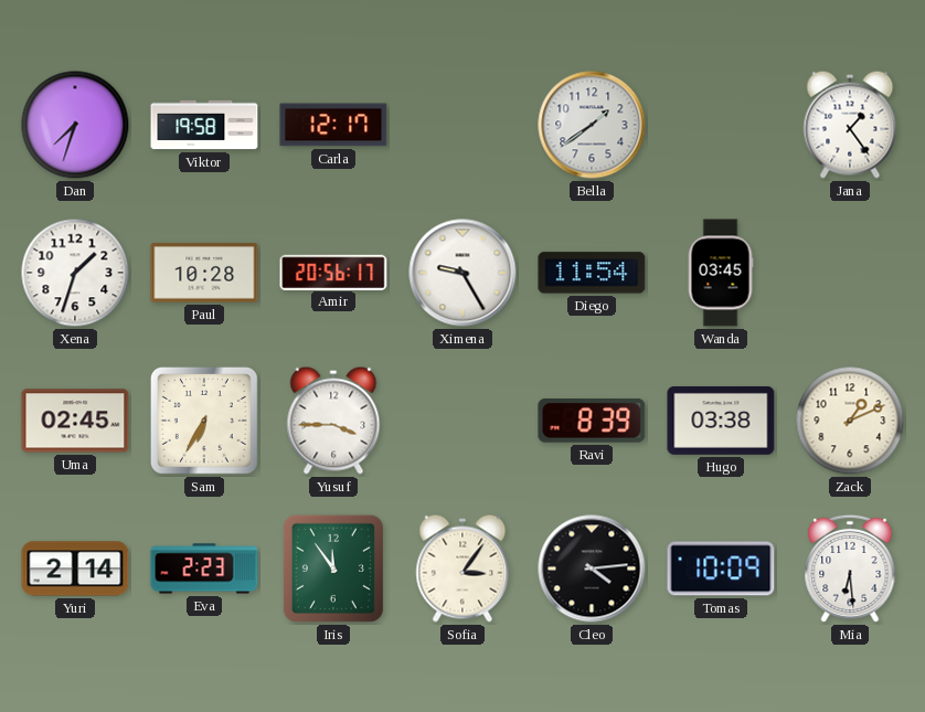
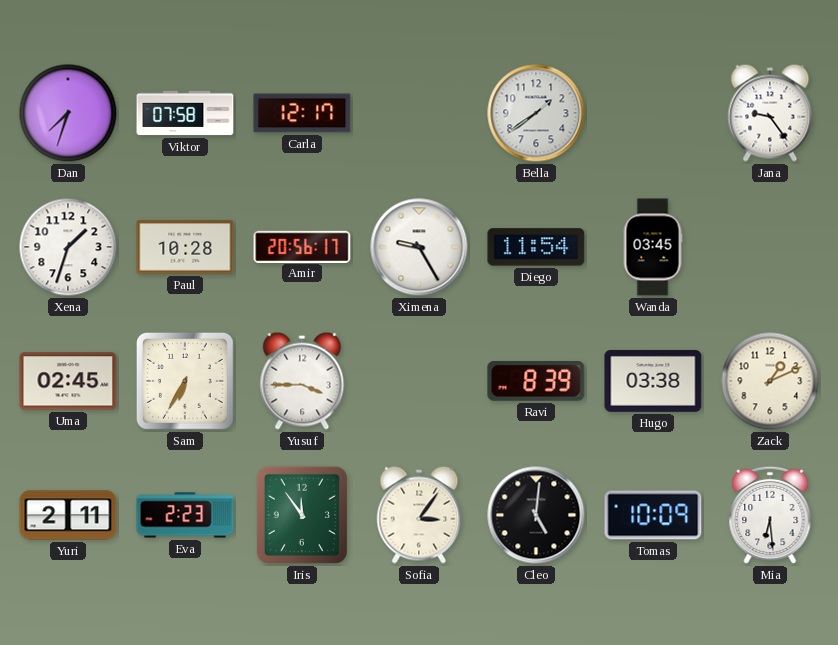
Viktor: 19:58 -> 07:58 (185, 113)
Jana: 1:24 -> 9:24 (770, 113)
Yuri: 2:14 -> 2:11 (68, 515)
Cleo: 4:14 -> 5:01 (536, 515)
